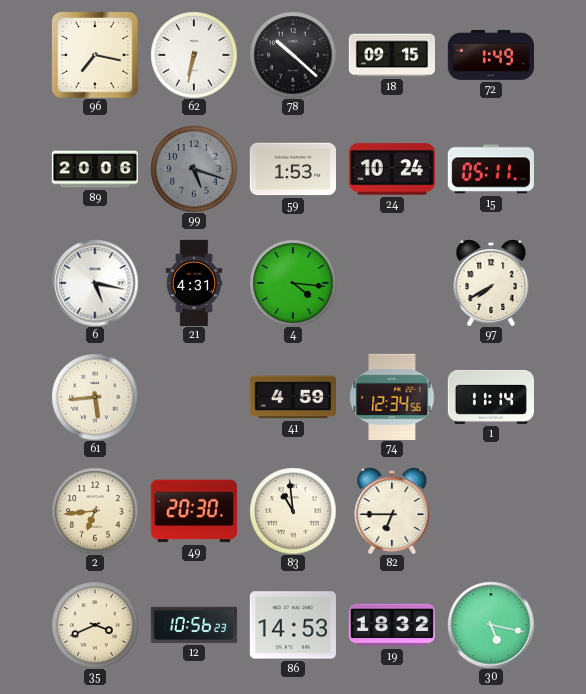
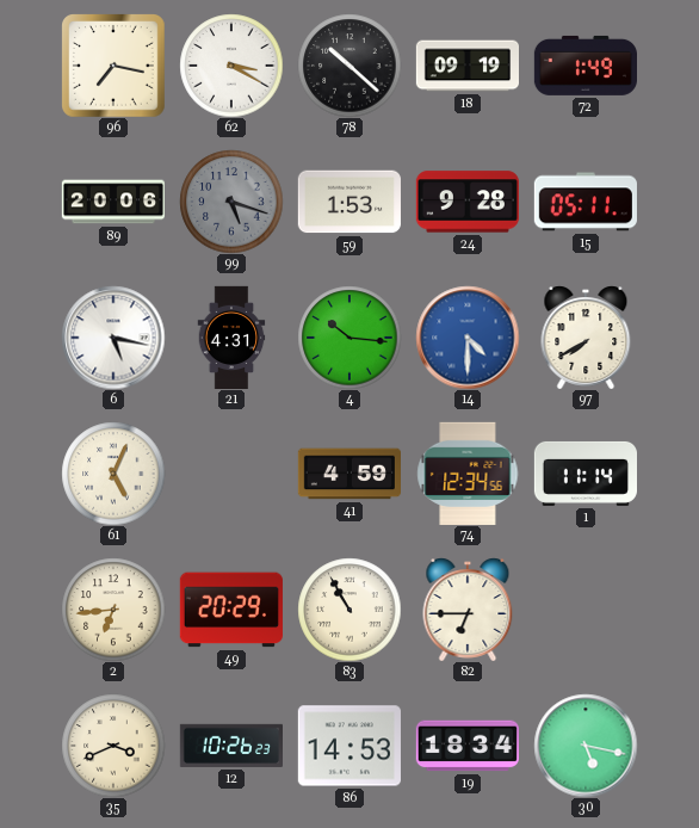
62: 6:32 -> 3:20 (231, 66)
18: 09:15 -> 09:19 (466, 66)
24: 10:24 -> 9:28 (468, 202)
4: 4:16 -> 10:16 (349, 338)
14: none -> 4:30 (468, 338)
61: 5:44 -> 5:04 (113, 474)
49: 20:30 -> 20:29 (231, 610)
83: 10:59 -> 10:55 (349, 610)
12: 10:56 -> 10:26 (230, 746)
19: 18:32 -> 18:34 (468, 746)
